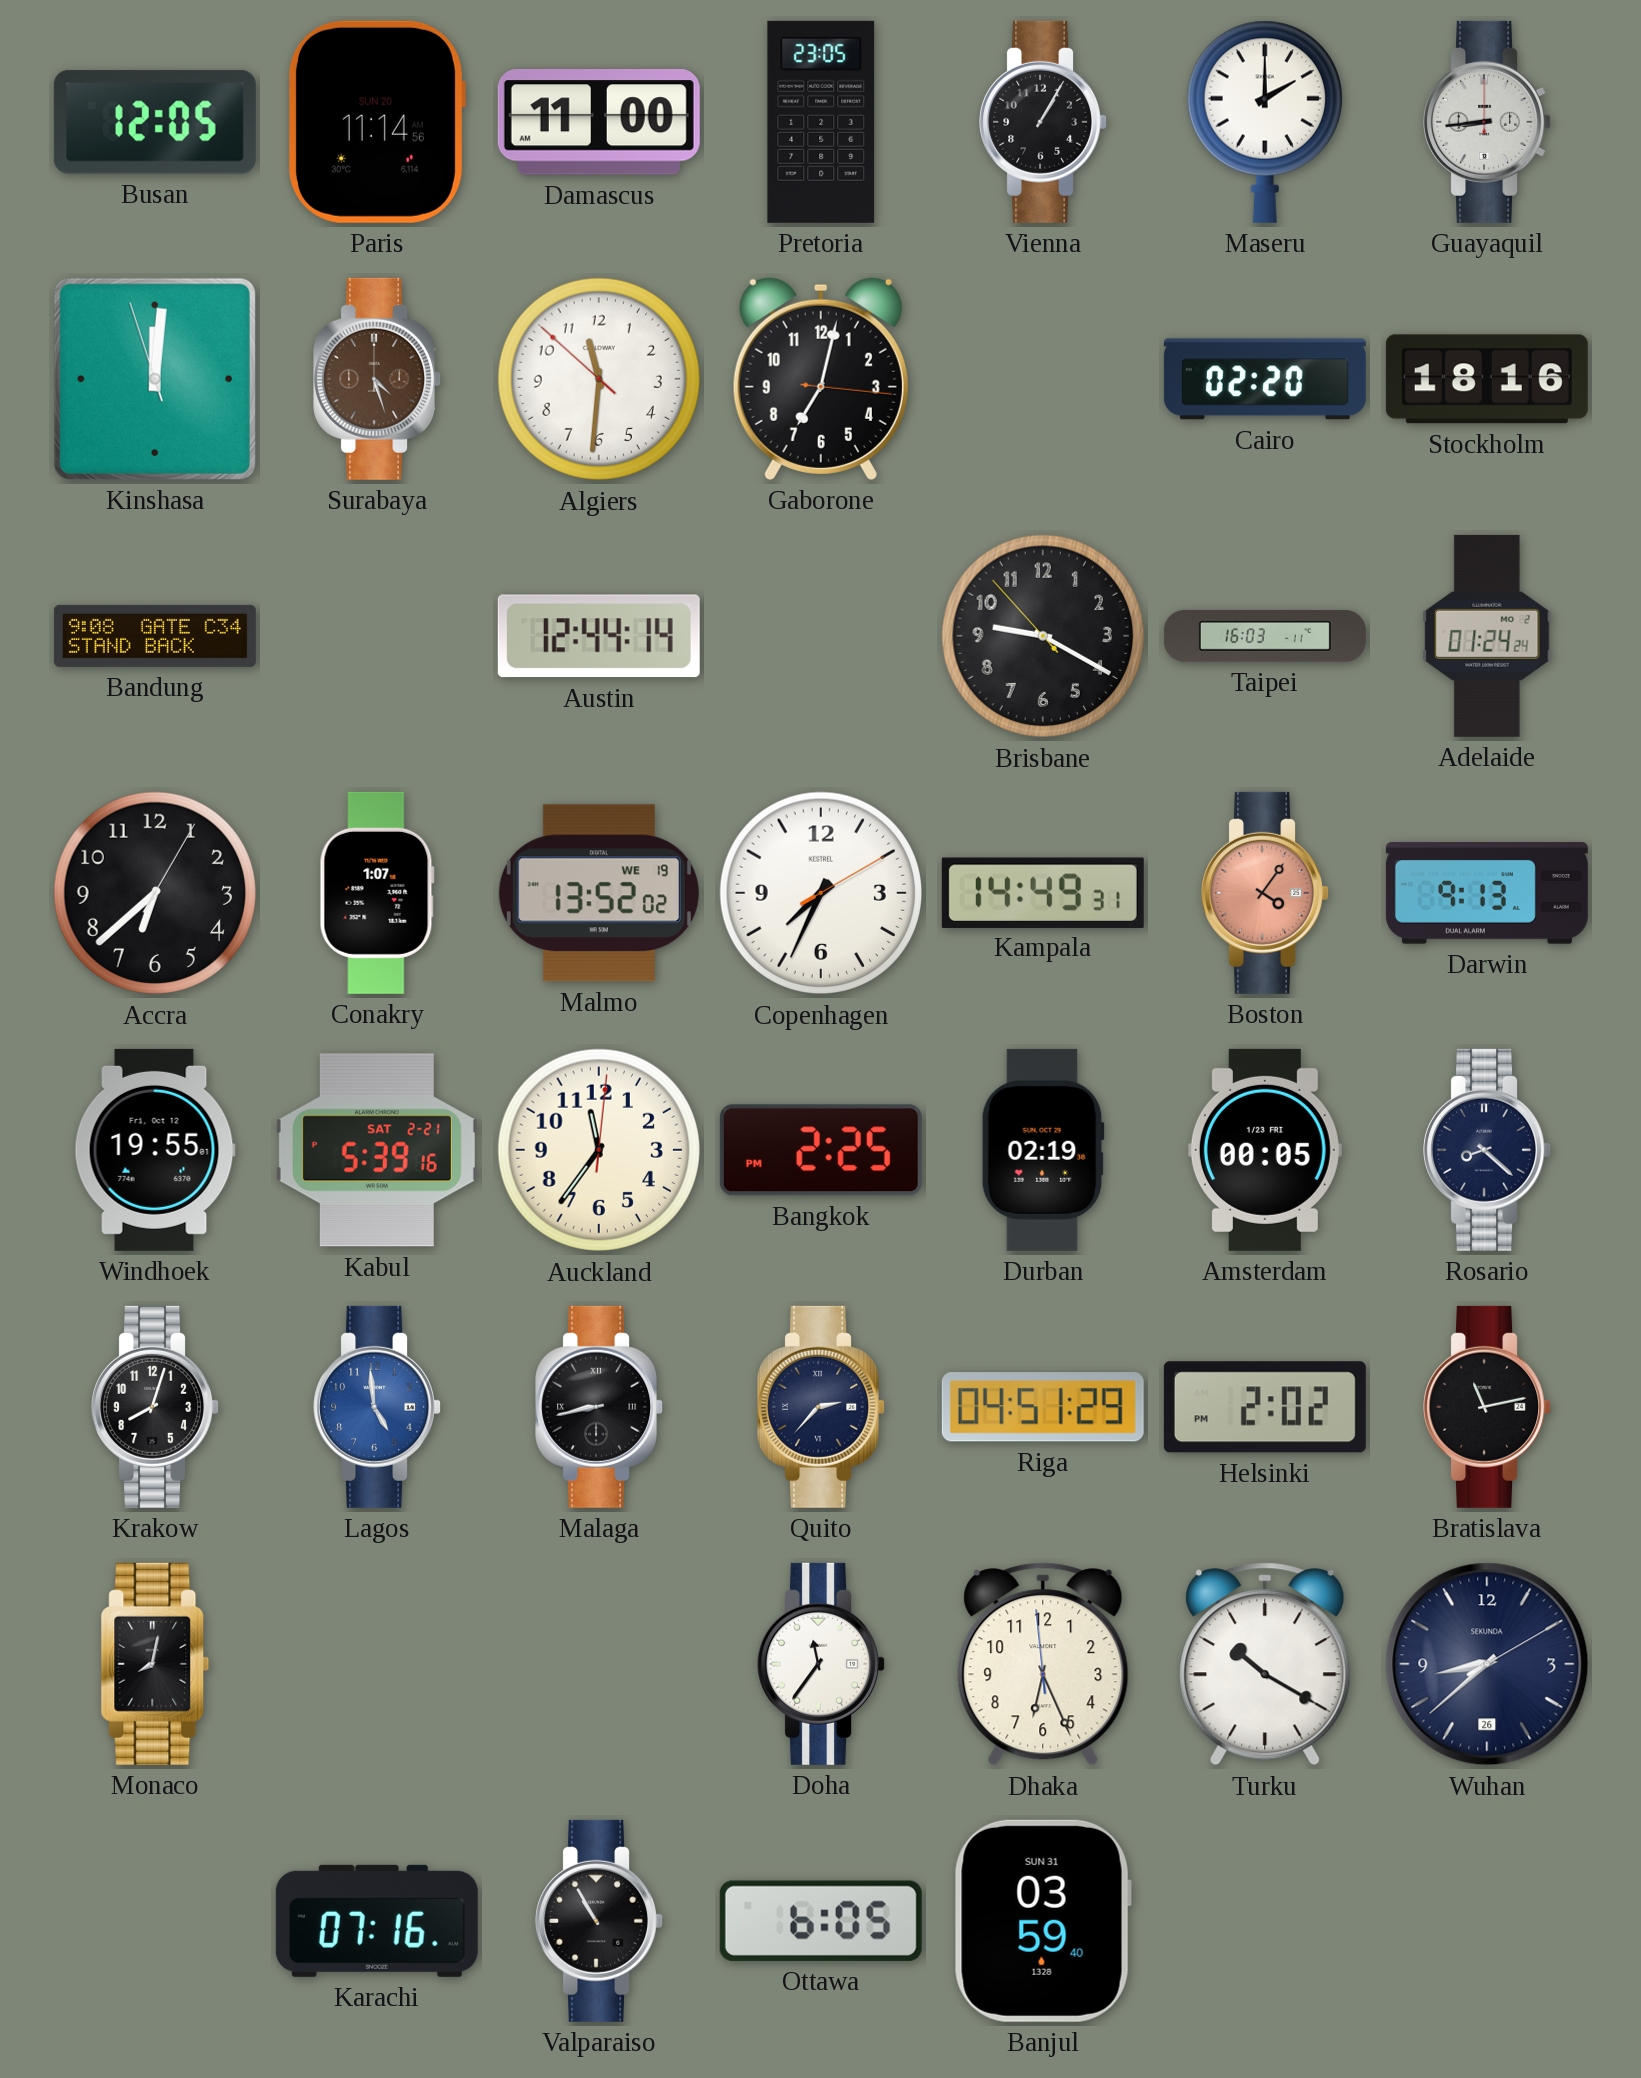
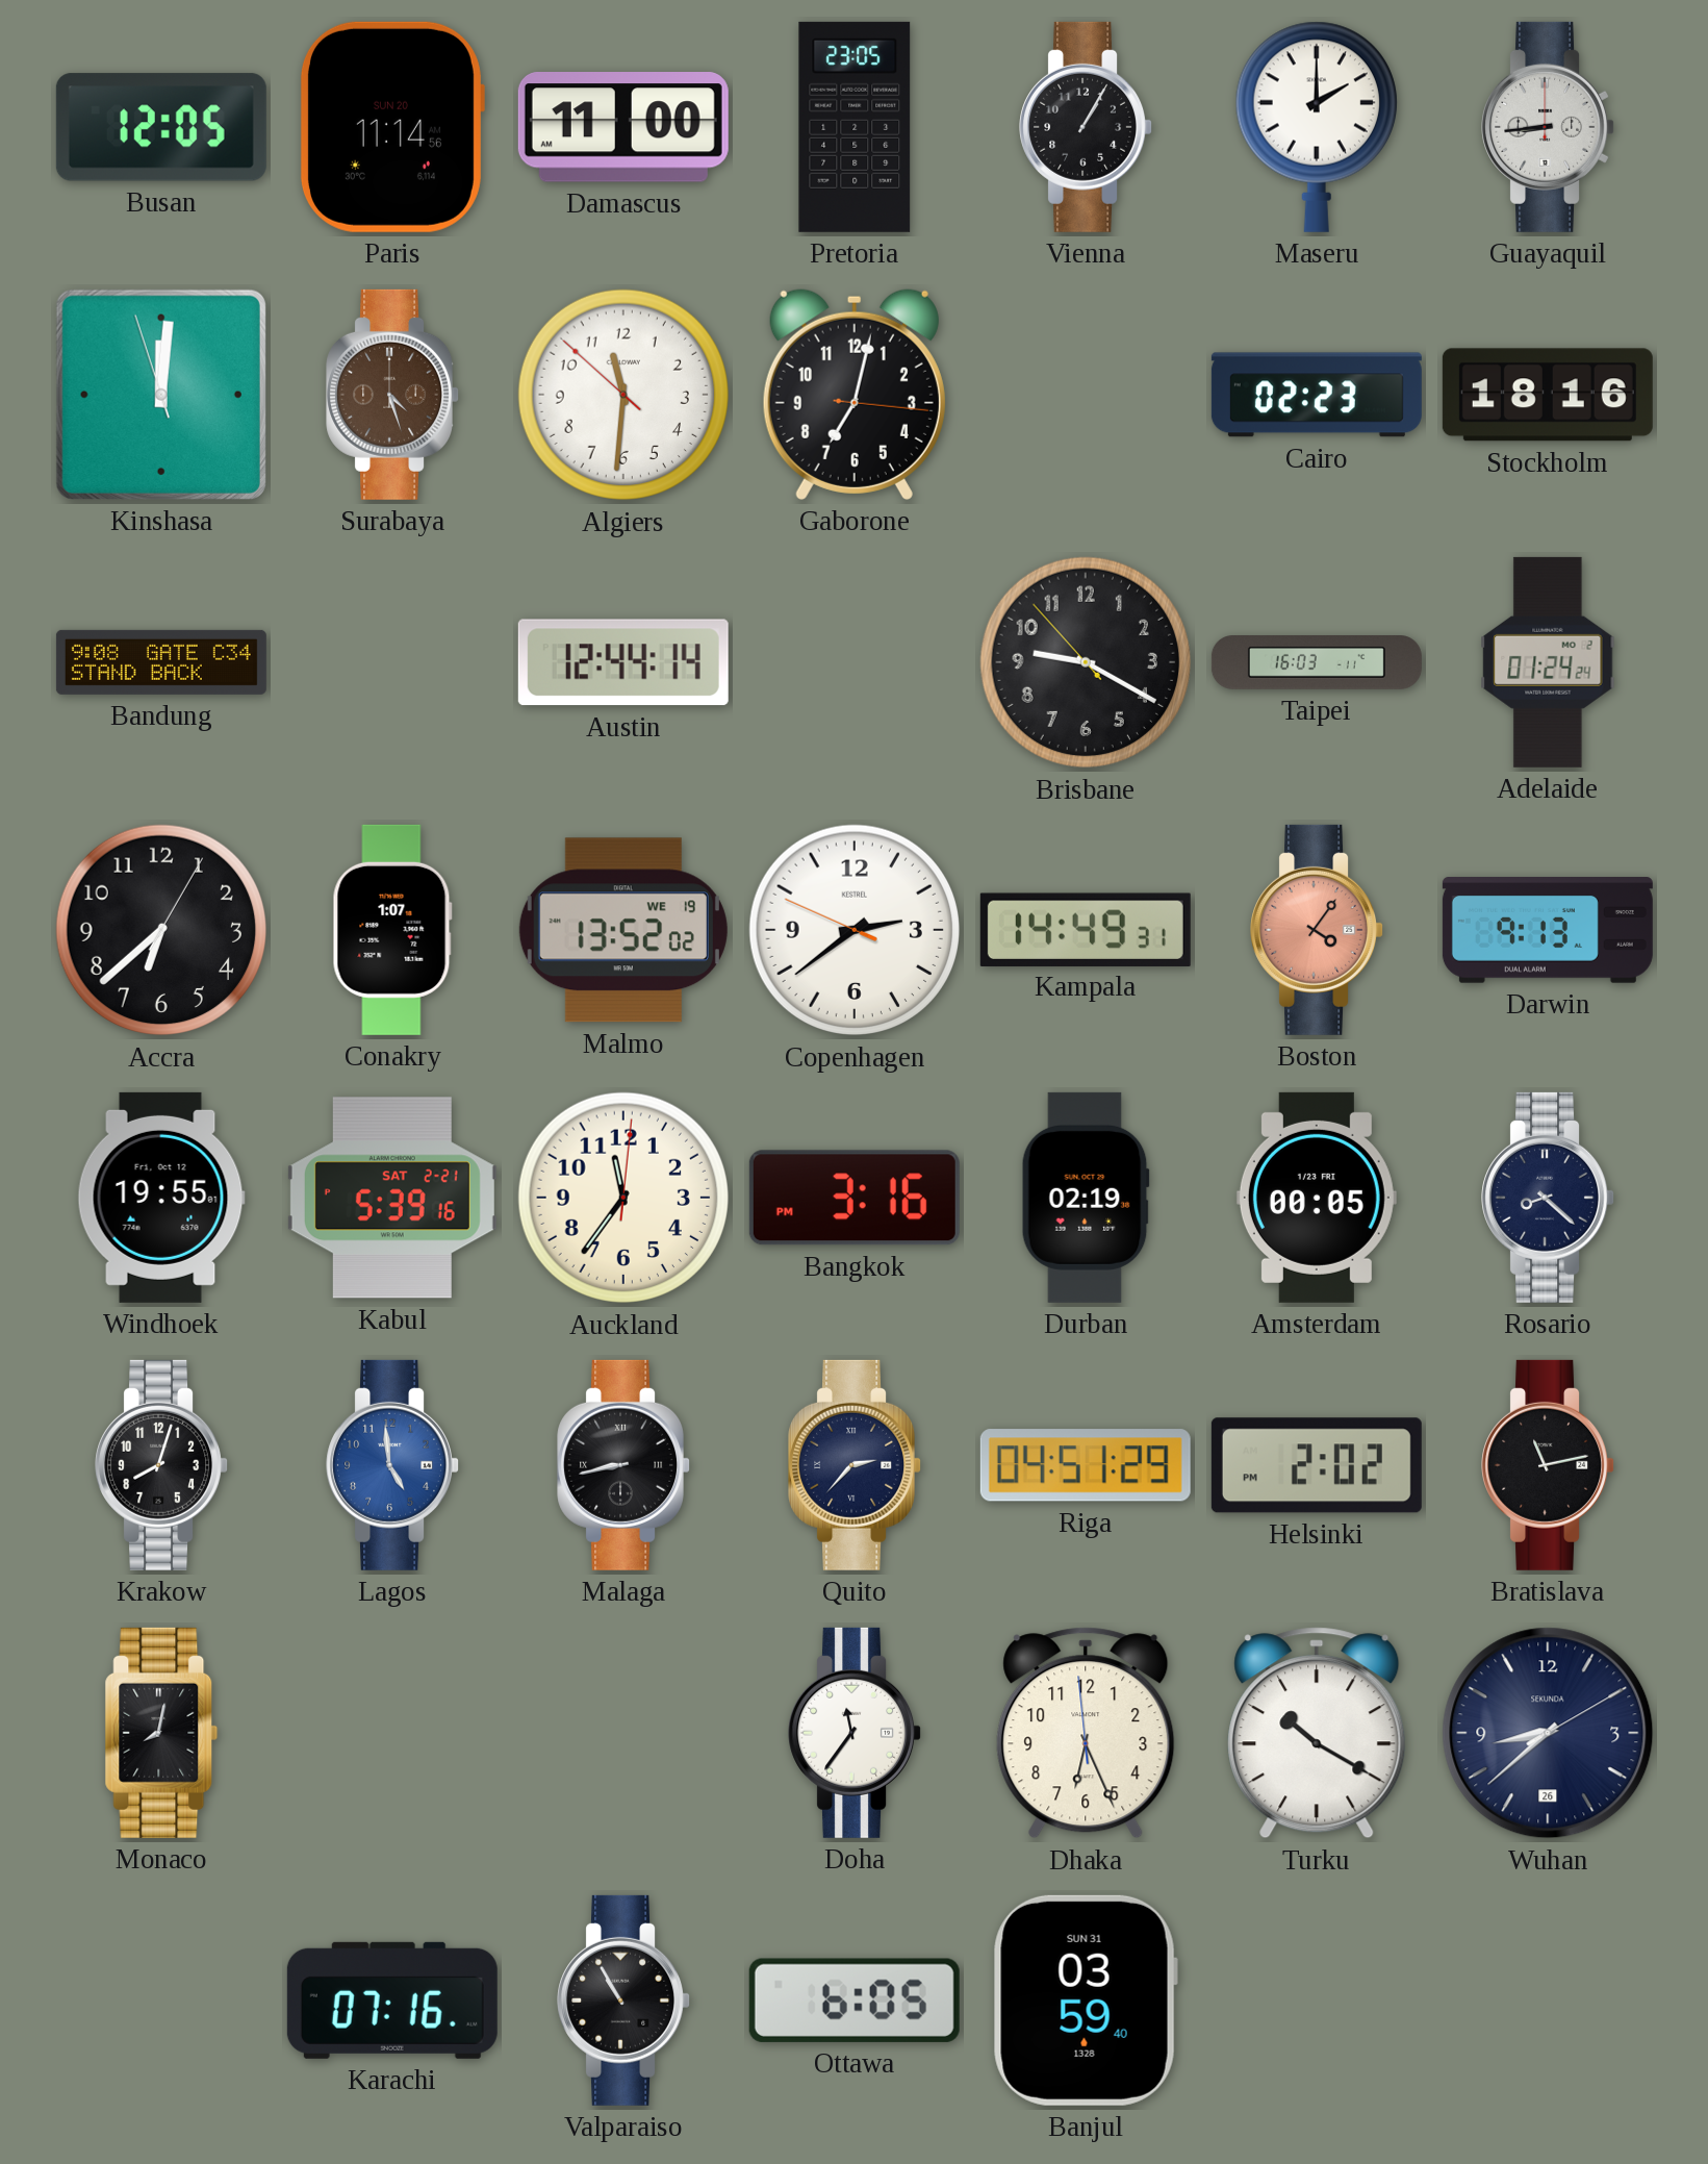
Cairo: 02:20 -> 02:23 (1317, 395)
Copenhagen: 7:34 -> 2:38 (855, 930)
Bangkok: 2:25 -> 3:16 (855, 1198)
